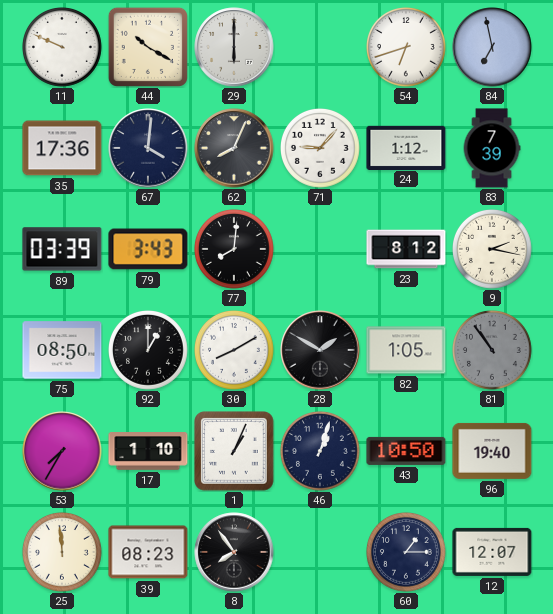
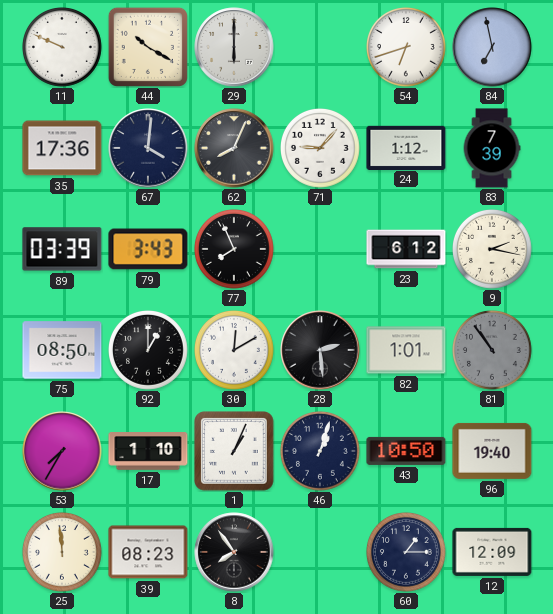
77: 8:01 -> 7:56 (235, 250)
23: 8:12 -> 6:12 (406, 249)
30: 8:10 -> 12:10 (235, 351)
28: 1:50 -> 2:29 (320, 350)
82: 1:05 -> 1:01 (406, 350)
12: 12:07 -> 12:09 (492, 552)
